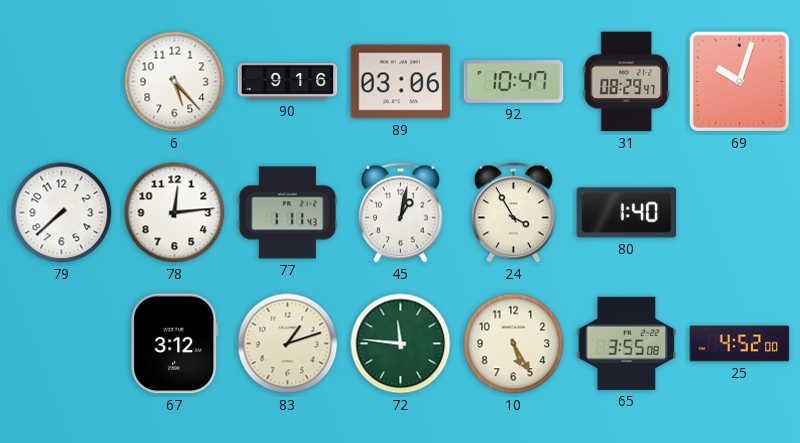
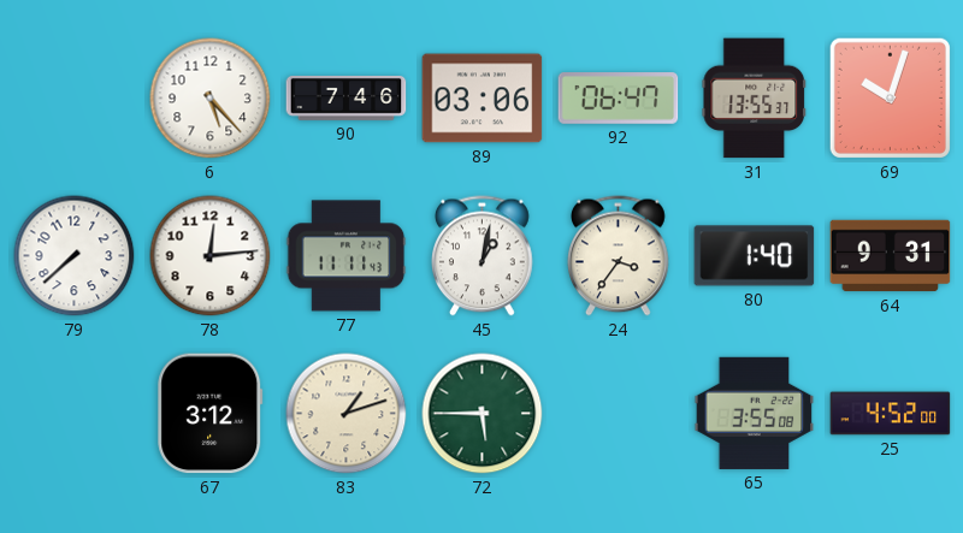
90: 9:16 -> 7:46 (347, 97)
92: 10:47 -> 06:47 (619, 99)
31: 08:29 -> 13:55 (755, 99)
77: 1:11 -> 11:11 (347, 256)
24: 3:55 -> 3:36 (619, 256)
64: none -> 9:31 (891, 256)
72: 11:46 -> 5:45 (483, 414)
10: 5:25 -> none (514, 344)
